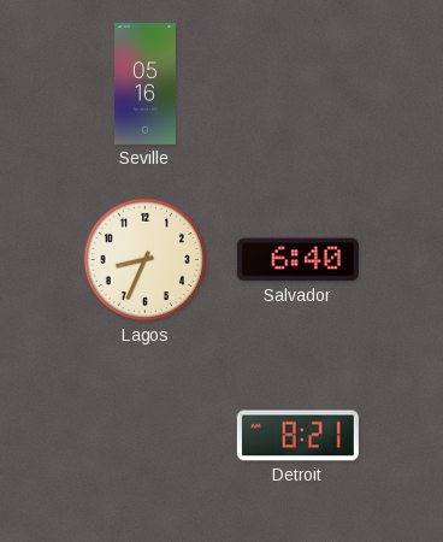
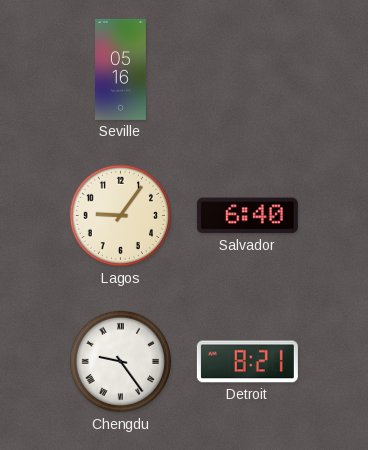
Lagos: 8:34 -> 9:06 (121, 216)
Chengdu: none -> 9:24 (121, 362)
